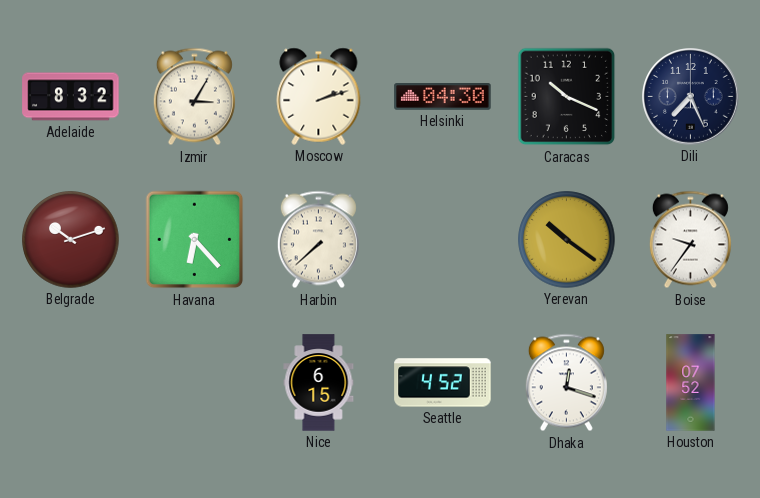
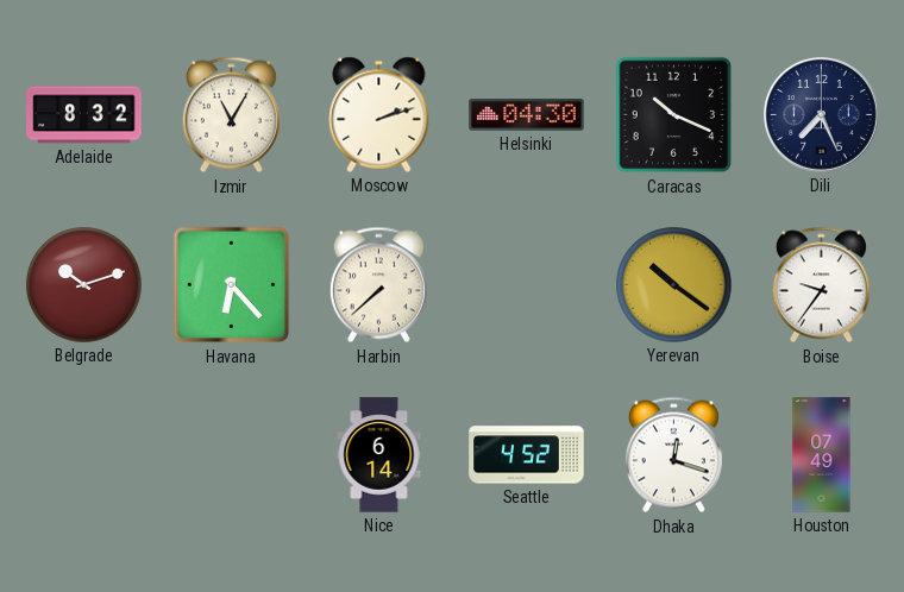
Izmir: 3:05 -> 11:05 (231, 115)
Nice: 6:15 -> 6:14 (379, 455)
Houston: 07:52 -> 07:49 (822, 455)
